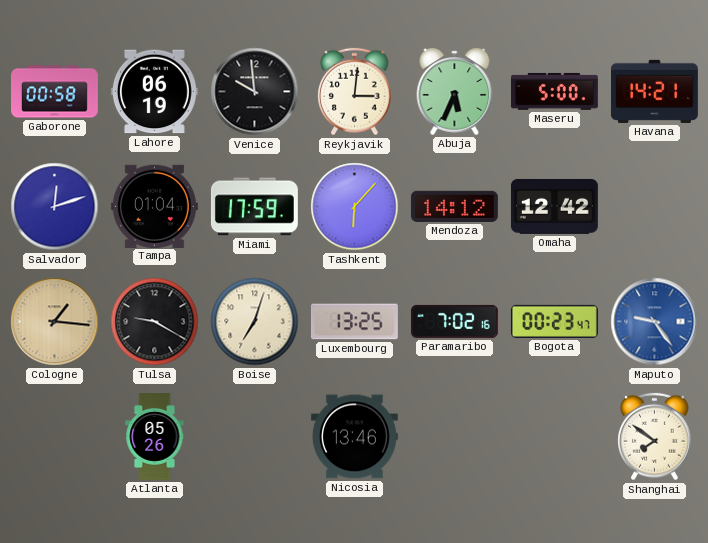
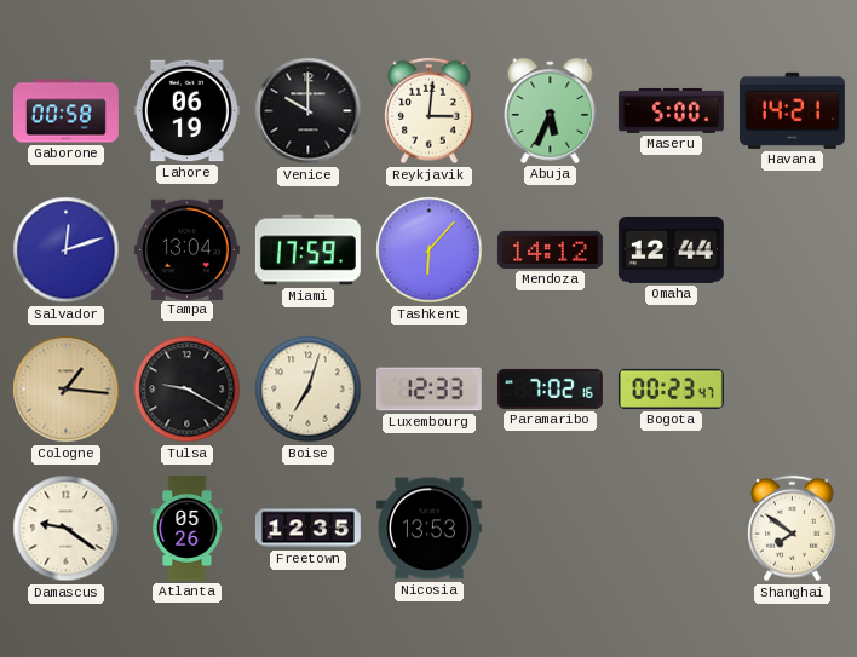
Venice: 9:59 -> 10:00 (309, 111)
Tampa: 01:04 -> 13:04 (186, 249)
Omaha: 12:42 -> 12:44 (671, 249)
Luxembourg: 13:25 -> 12:33 (428, 390)
Maputo: 9:24 -> none (655, 322)
Damascus: none -> 9:21 (67, 529)
Freetown: none -> 12:35 (307, 529)
Nicosia: 13:46 -> 13:53 (428, 529)
